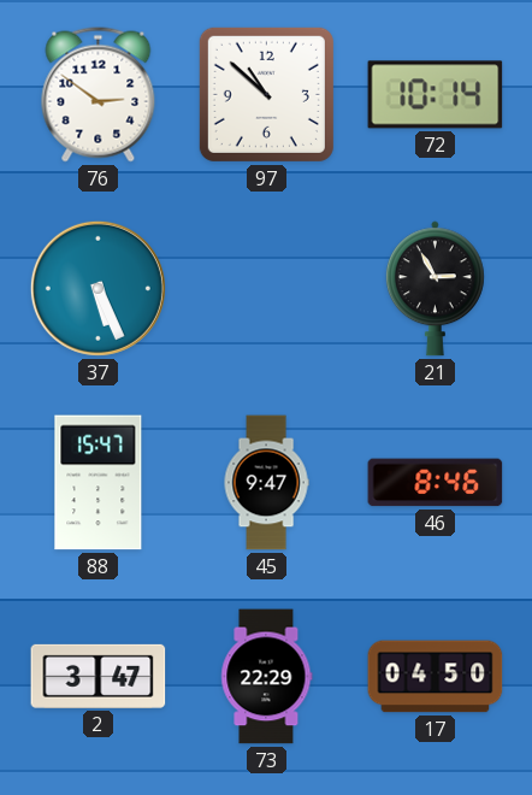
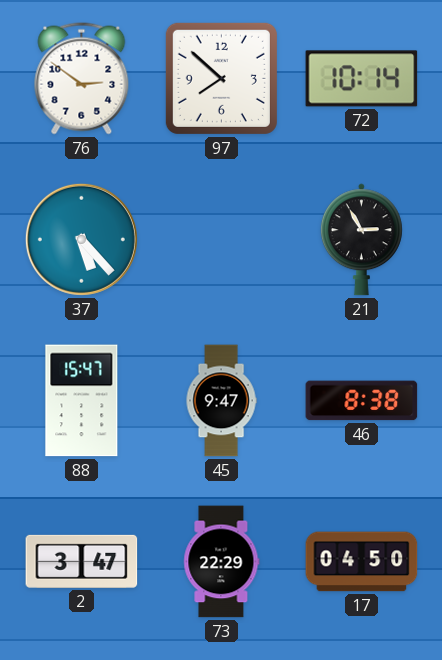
97: 10:52 -> 7:52 (221, 78)
37: 5:26 -> 5:23 (81, 239)
46: 8:46 -> 8:38 (362, 401)
